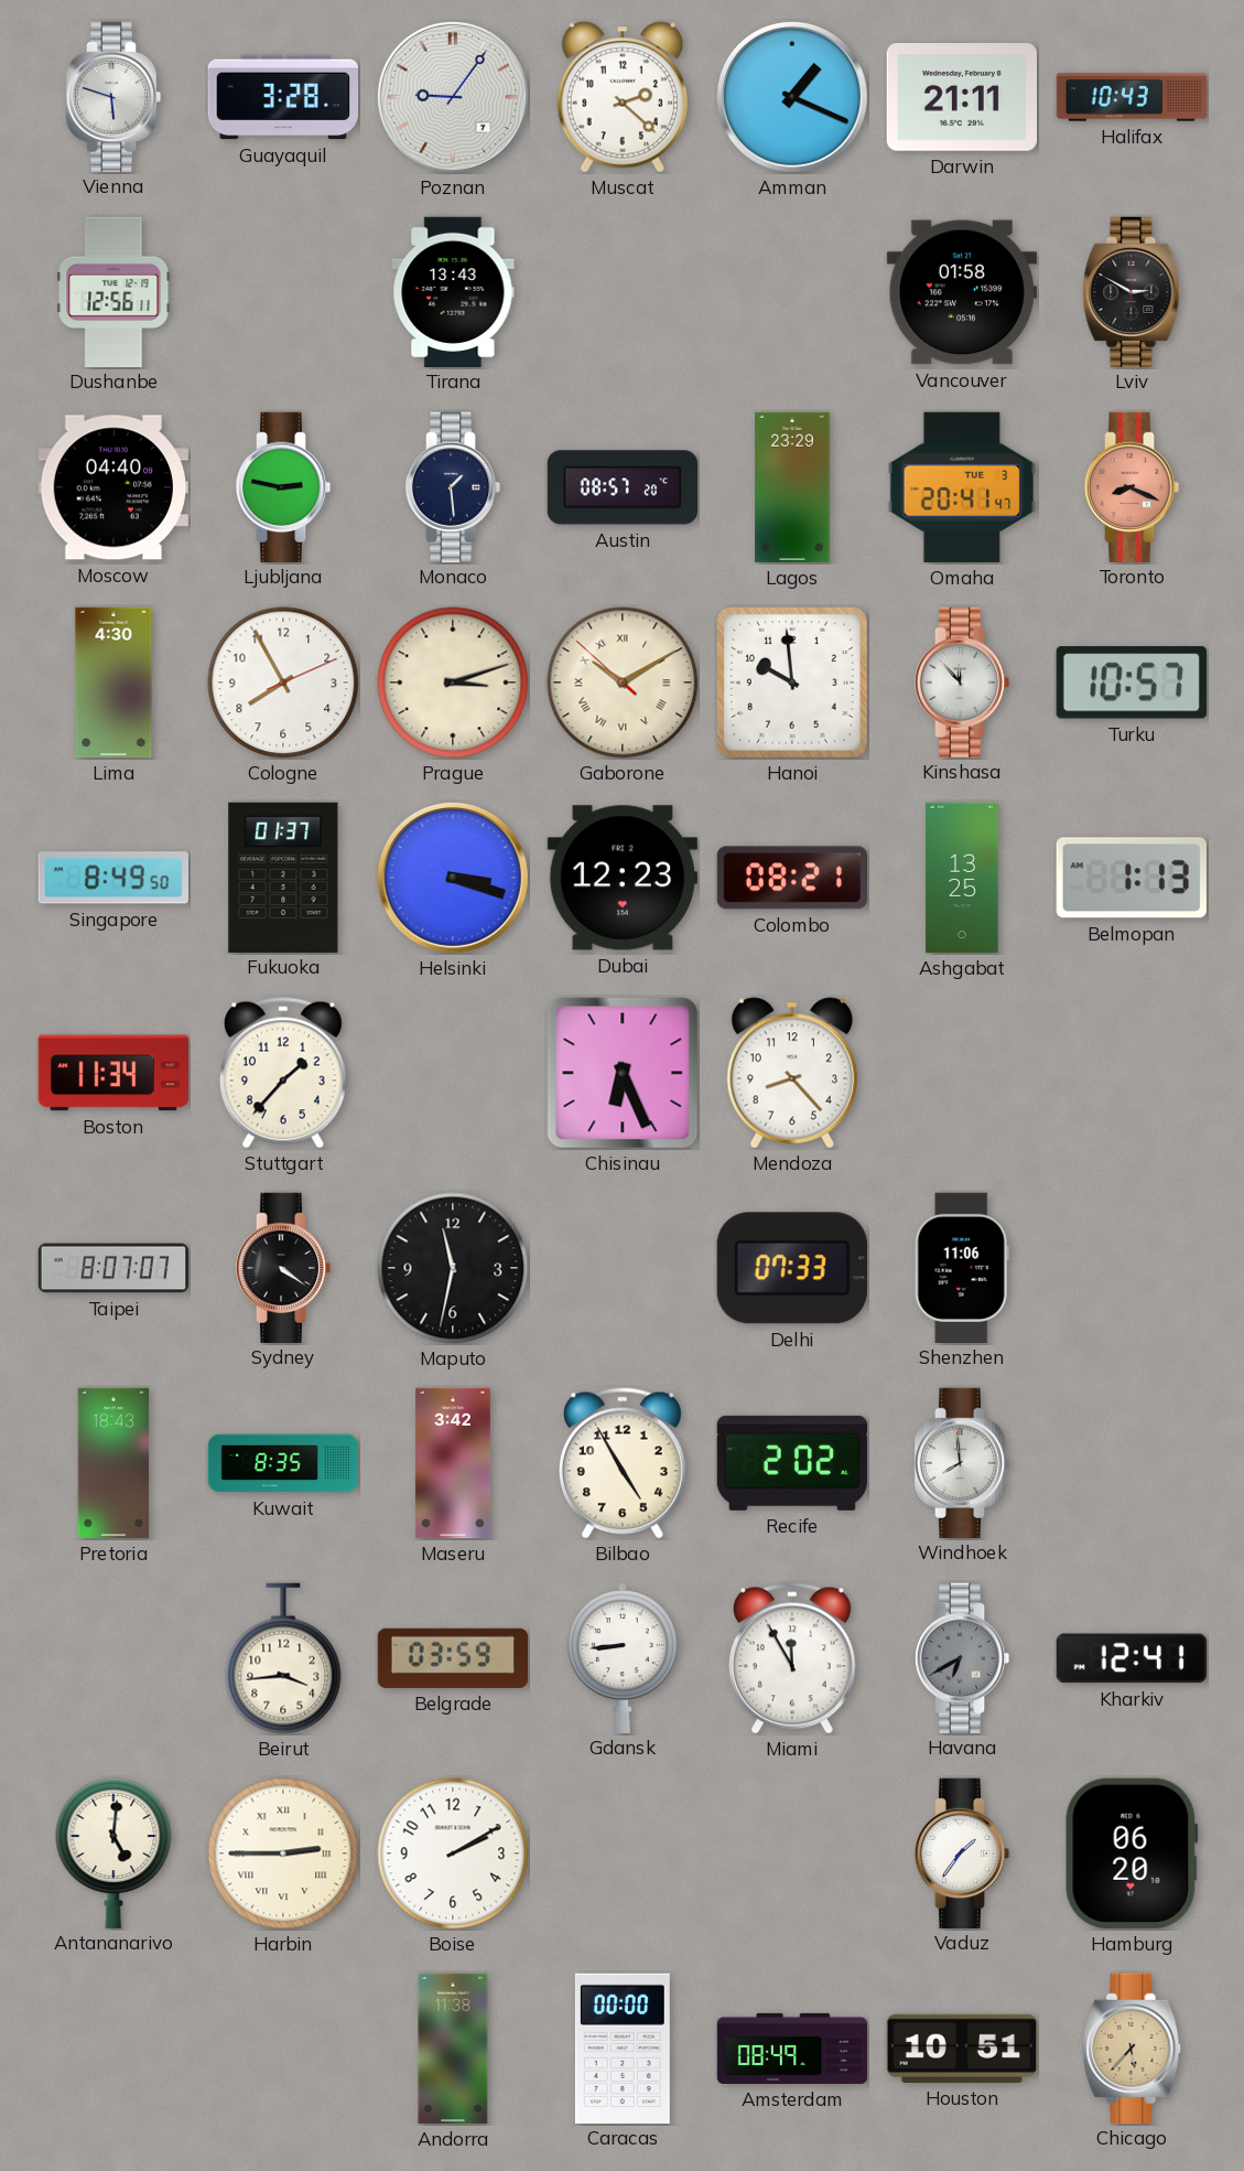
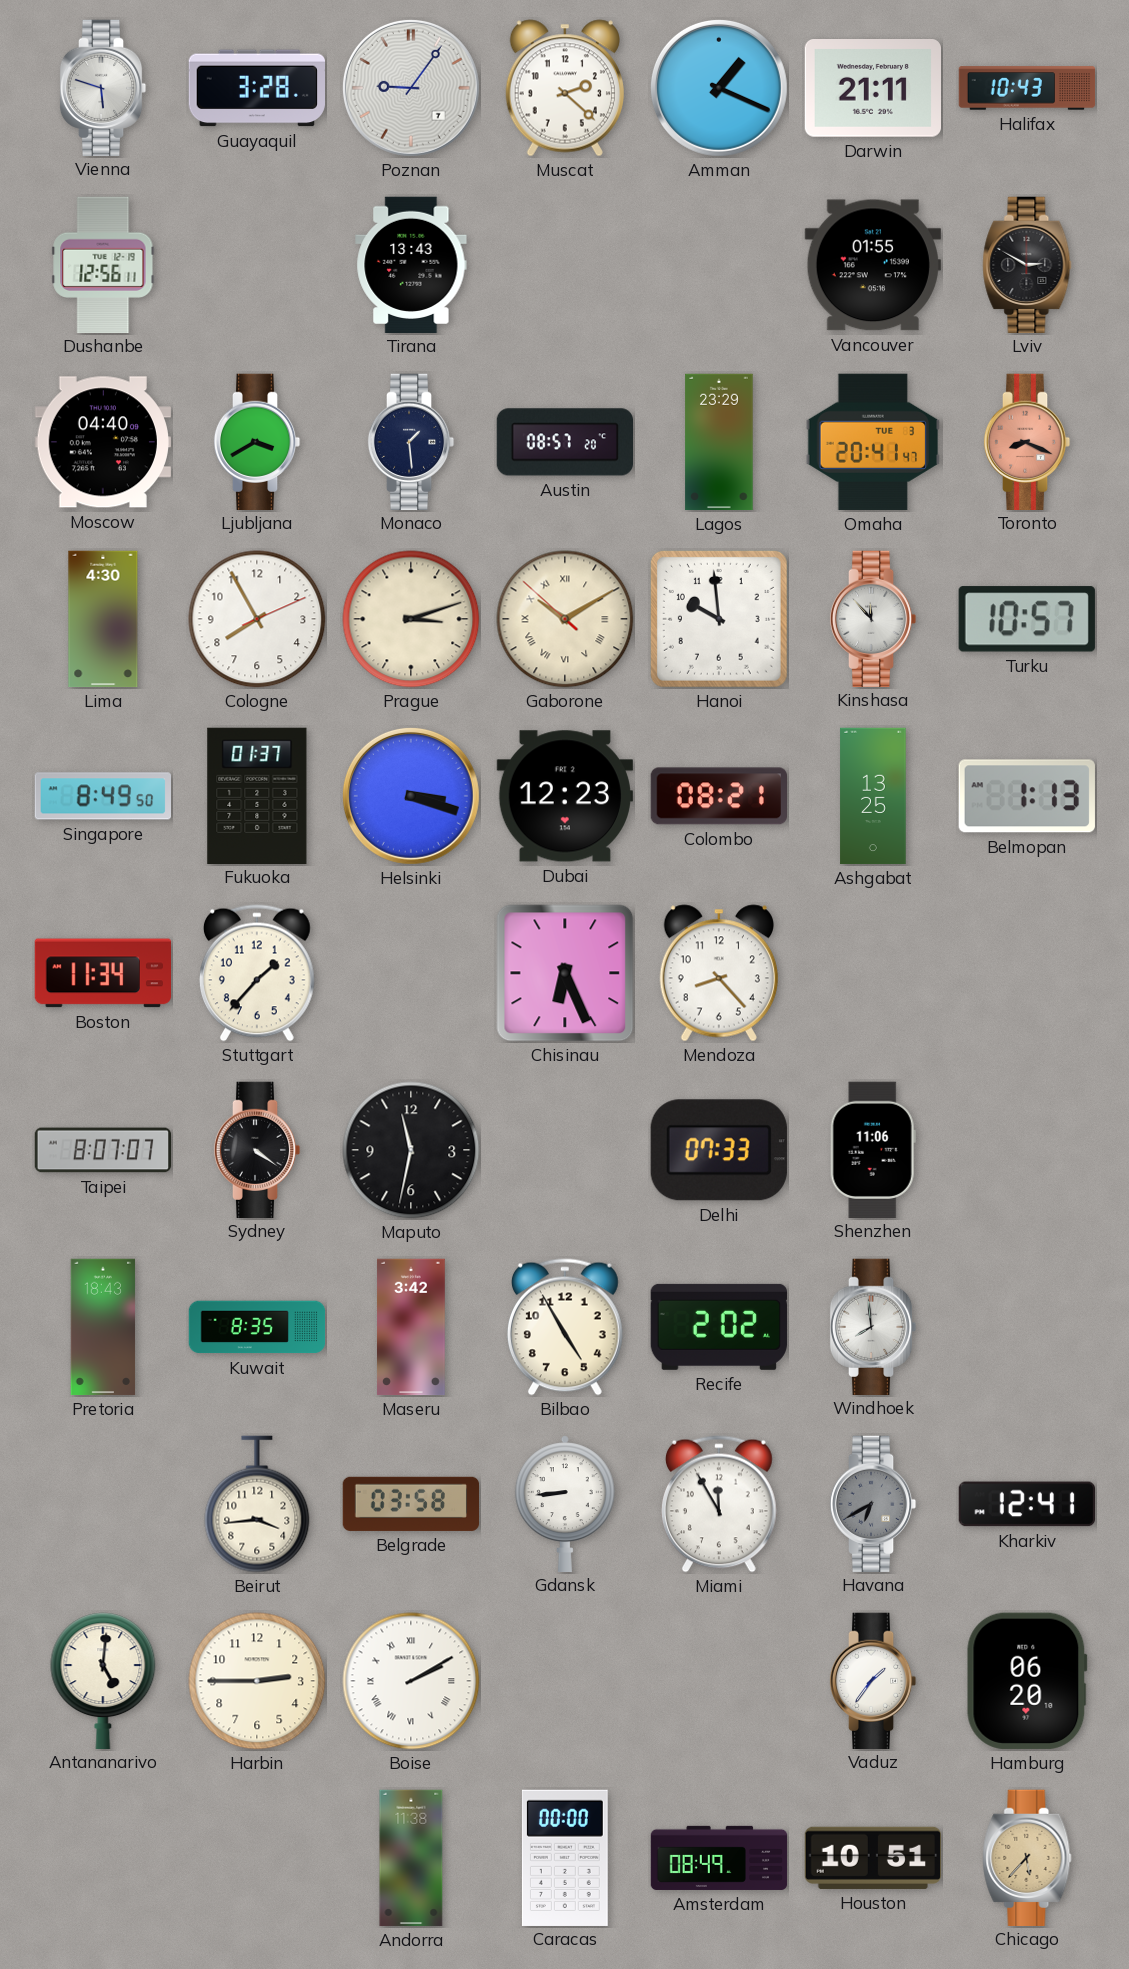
Vancouver: 01:58 -> 01:55 (873, 265)
Ljubljana: 2:47 -> 3:40 (257, 441)
Belgrade: 03:59 -> 03:58 (410, 1504)
Harbin numerals: Roman -> Arabic (257, 1681)
Boise numerals: Arabic -> Roman (411, 1681)
